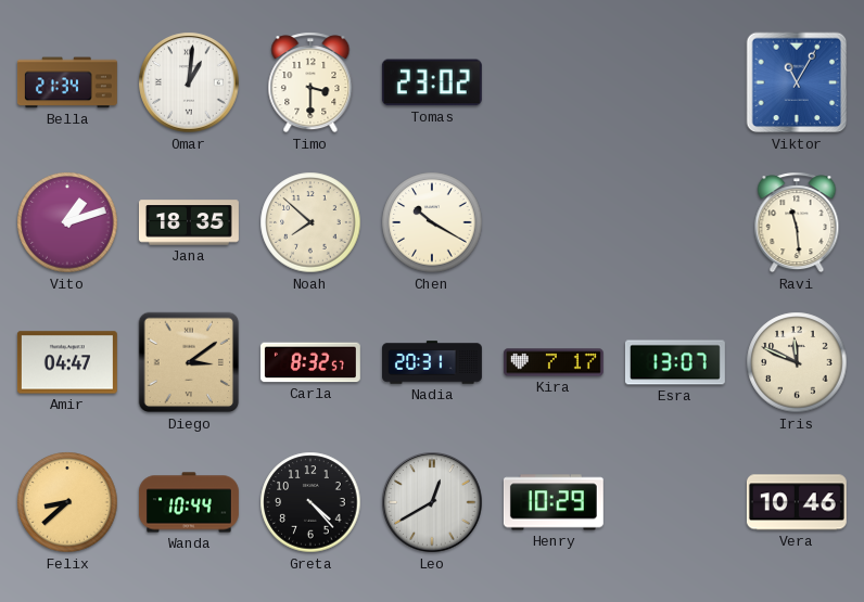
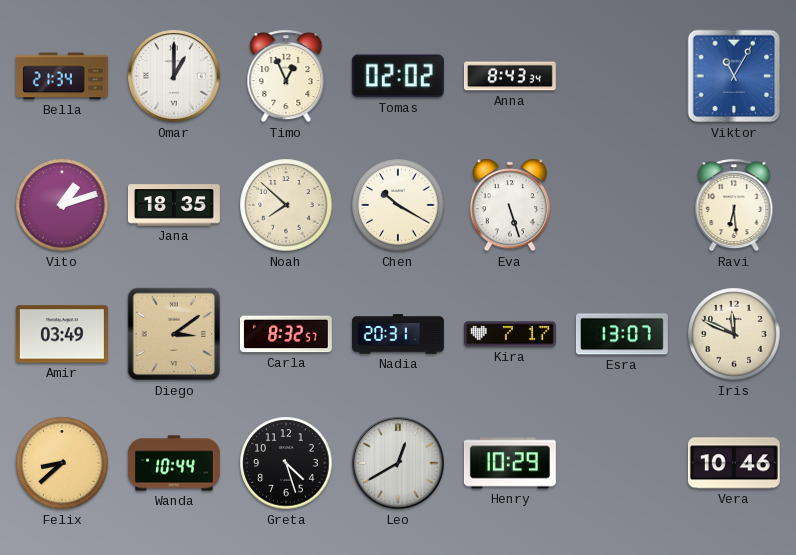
Omar: 1:01 -> 1:00 (174, 76)
Timo: 3:30 -> 12:56 (286, 76)
Tomas: 23:02 -> 02:02 (398, 76)
Anna: none -> 8:43 (510, 76)
Eva: none -> 5:27 (509, 205)
Ravi: 11:29 -> 6:29 (734, 205)
Amir: 04:47 -> 03:49 (62, 334)
Greta: 4:23 -> 4:27 (286, 463)
